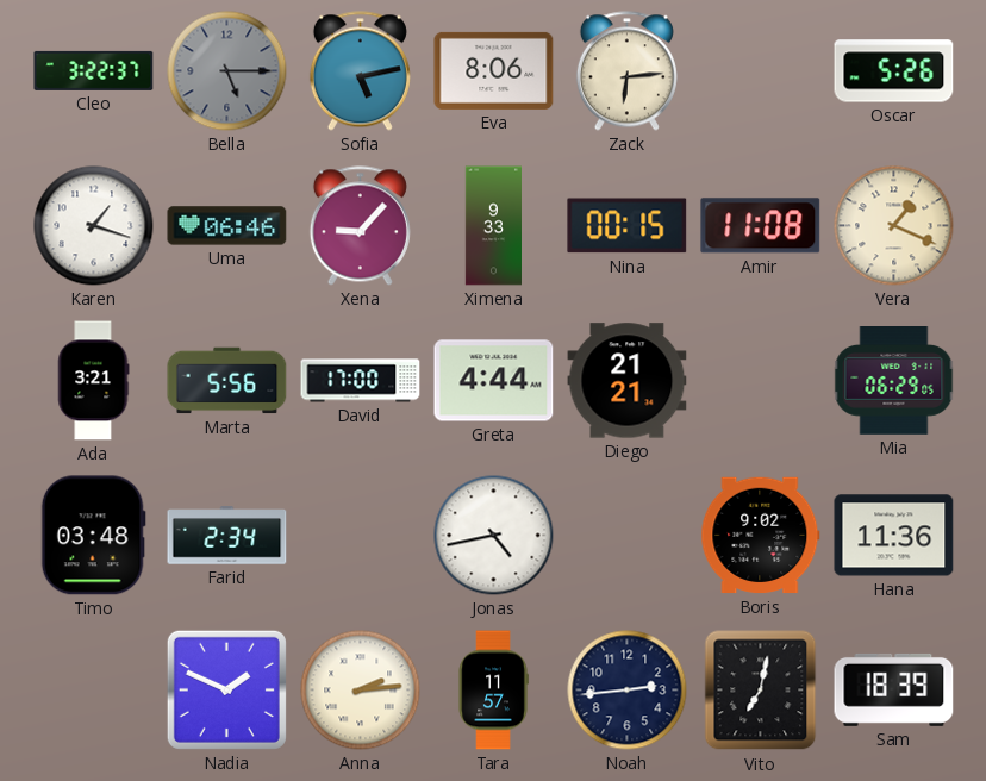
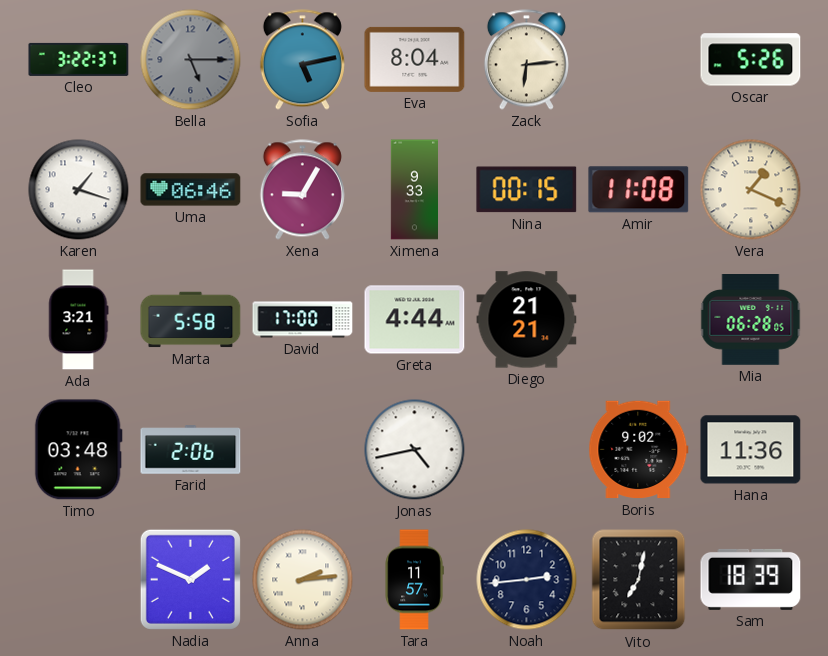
Eva: 8:06 -> 8:04 (415, 59)
Xena: 9:07 -> 9:05 (302, 190)
Marta: 5:56 -> 5:58 (191, 320)
Mia: 06:29 -> 06:28 (751, 320)
Farid: 2:34 -> 2:06 (191, 450)
